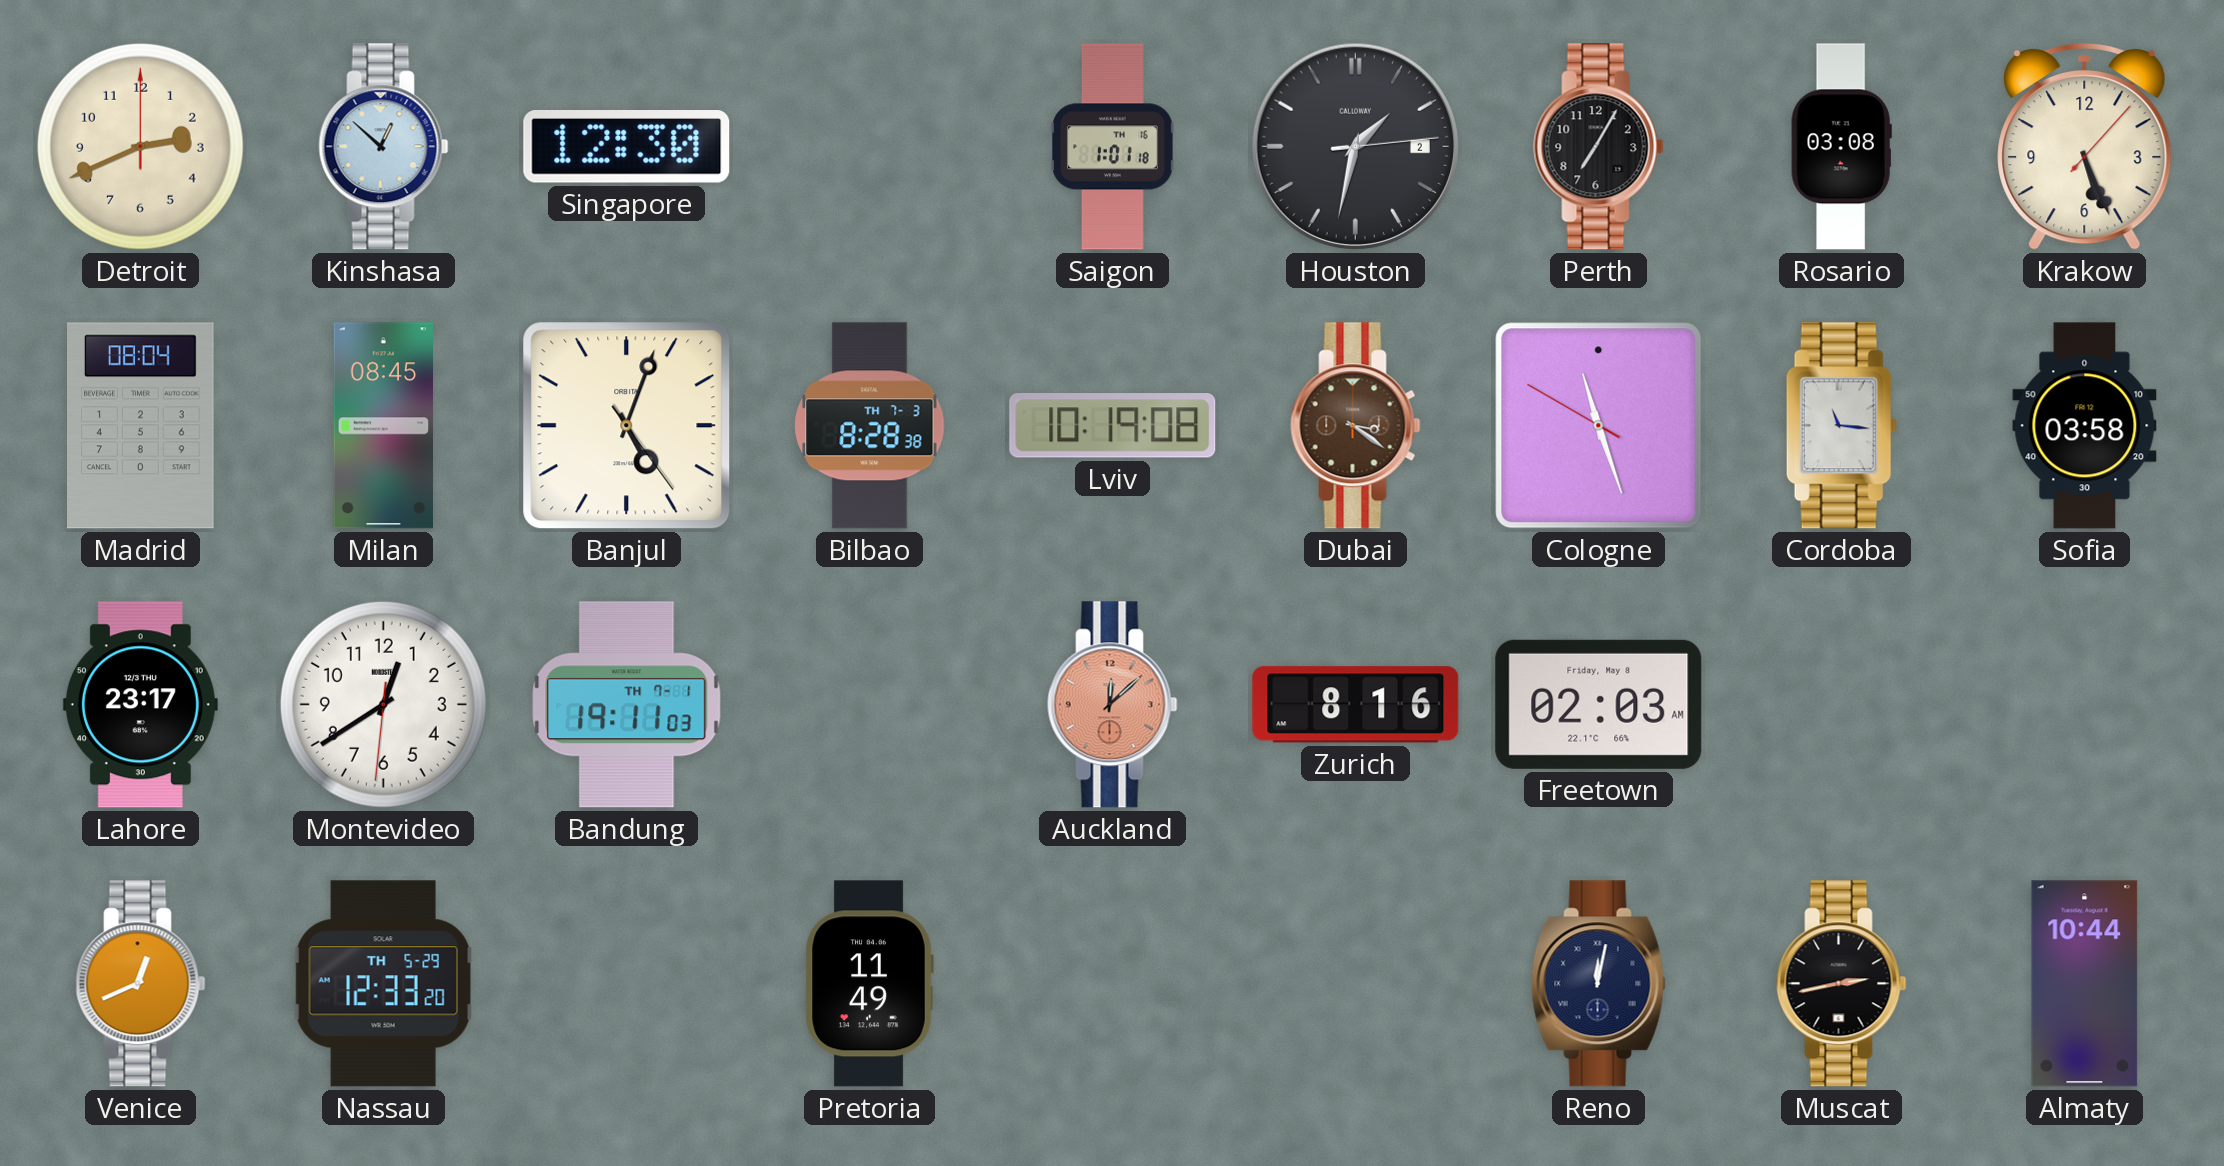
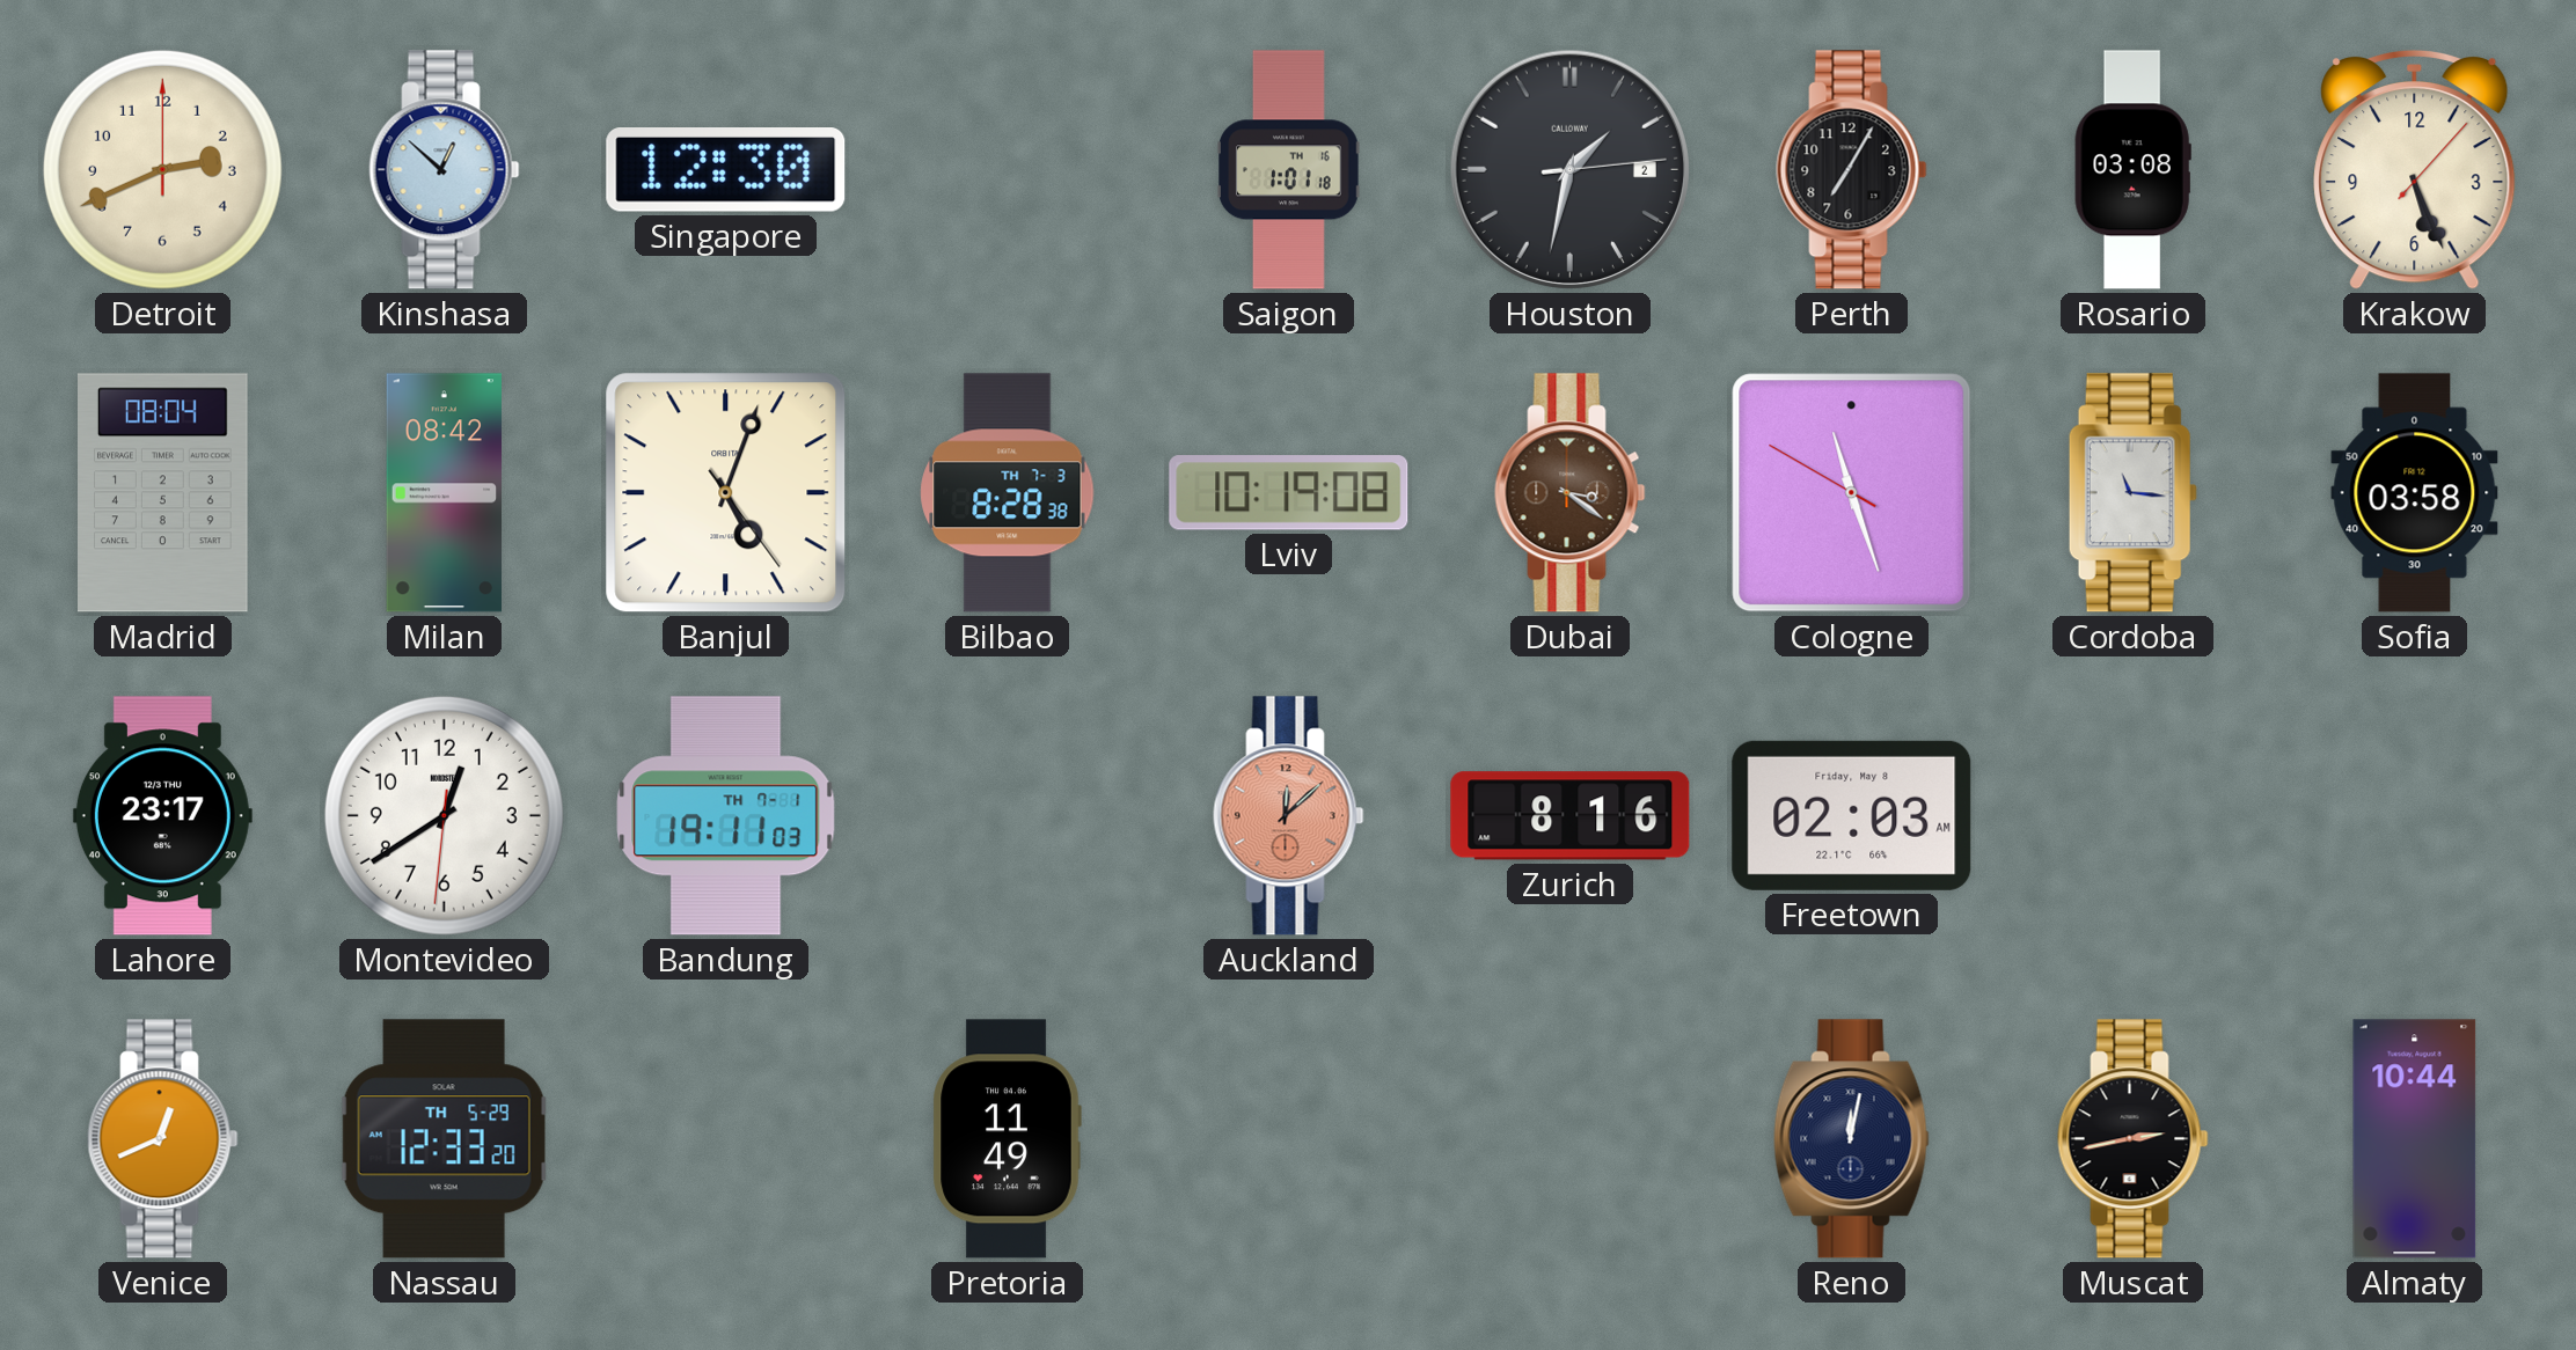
Milan: 08:45 -> 08:42 (444, 493)
